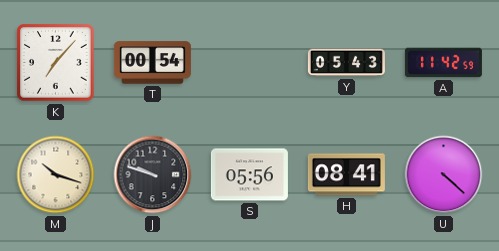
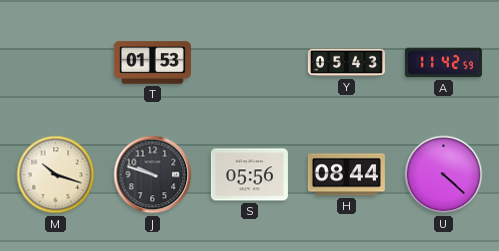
K: 7:07 -> none (56, 63)
T: 00:54 -> 01:53 (152, 63)
H: 08:41 -> 08:44 (346, 175)
